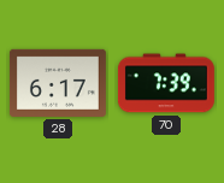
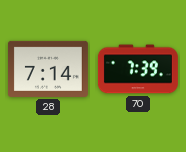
28: 6:17 -> 7:14 (48, 69)
